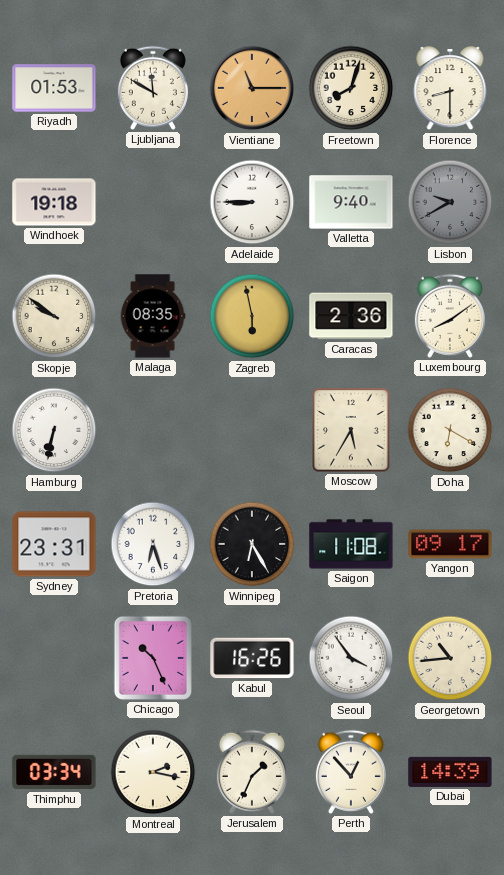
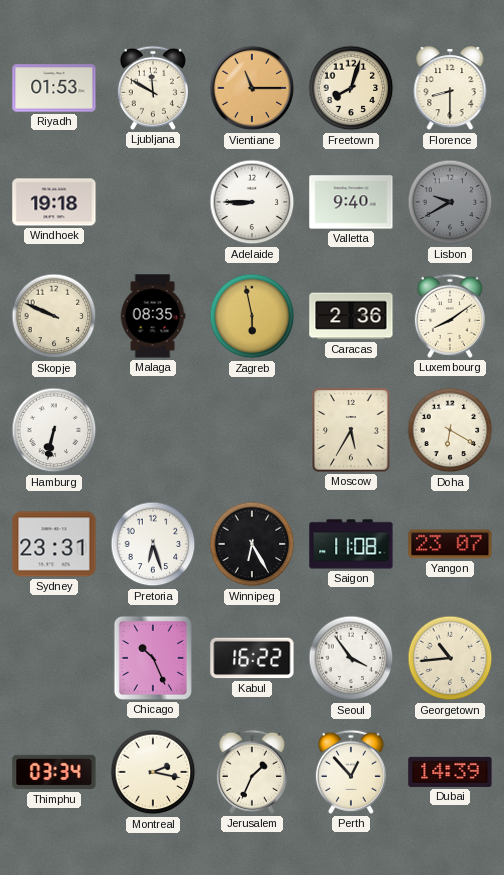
Skopje: 9:51 -> 9:49 (54, 316)
Yangon: 09:17 -> 23:07 (450, 544)
Kabul: 16:26 -> 16:22 (252, 658)
